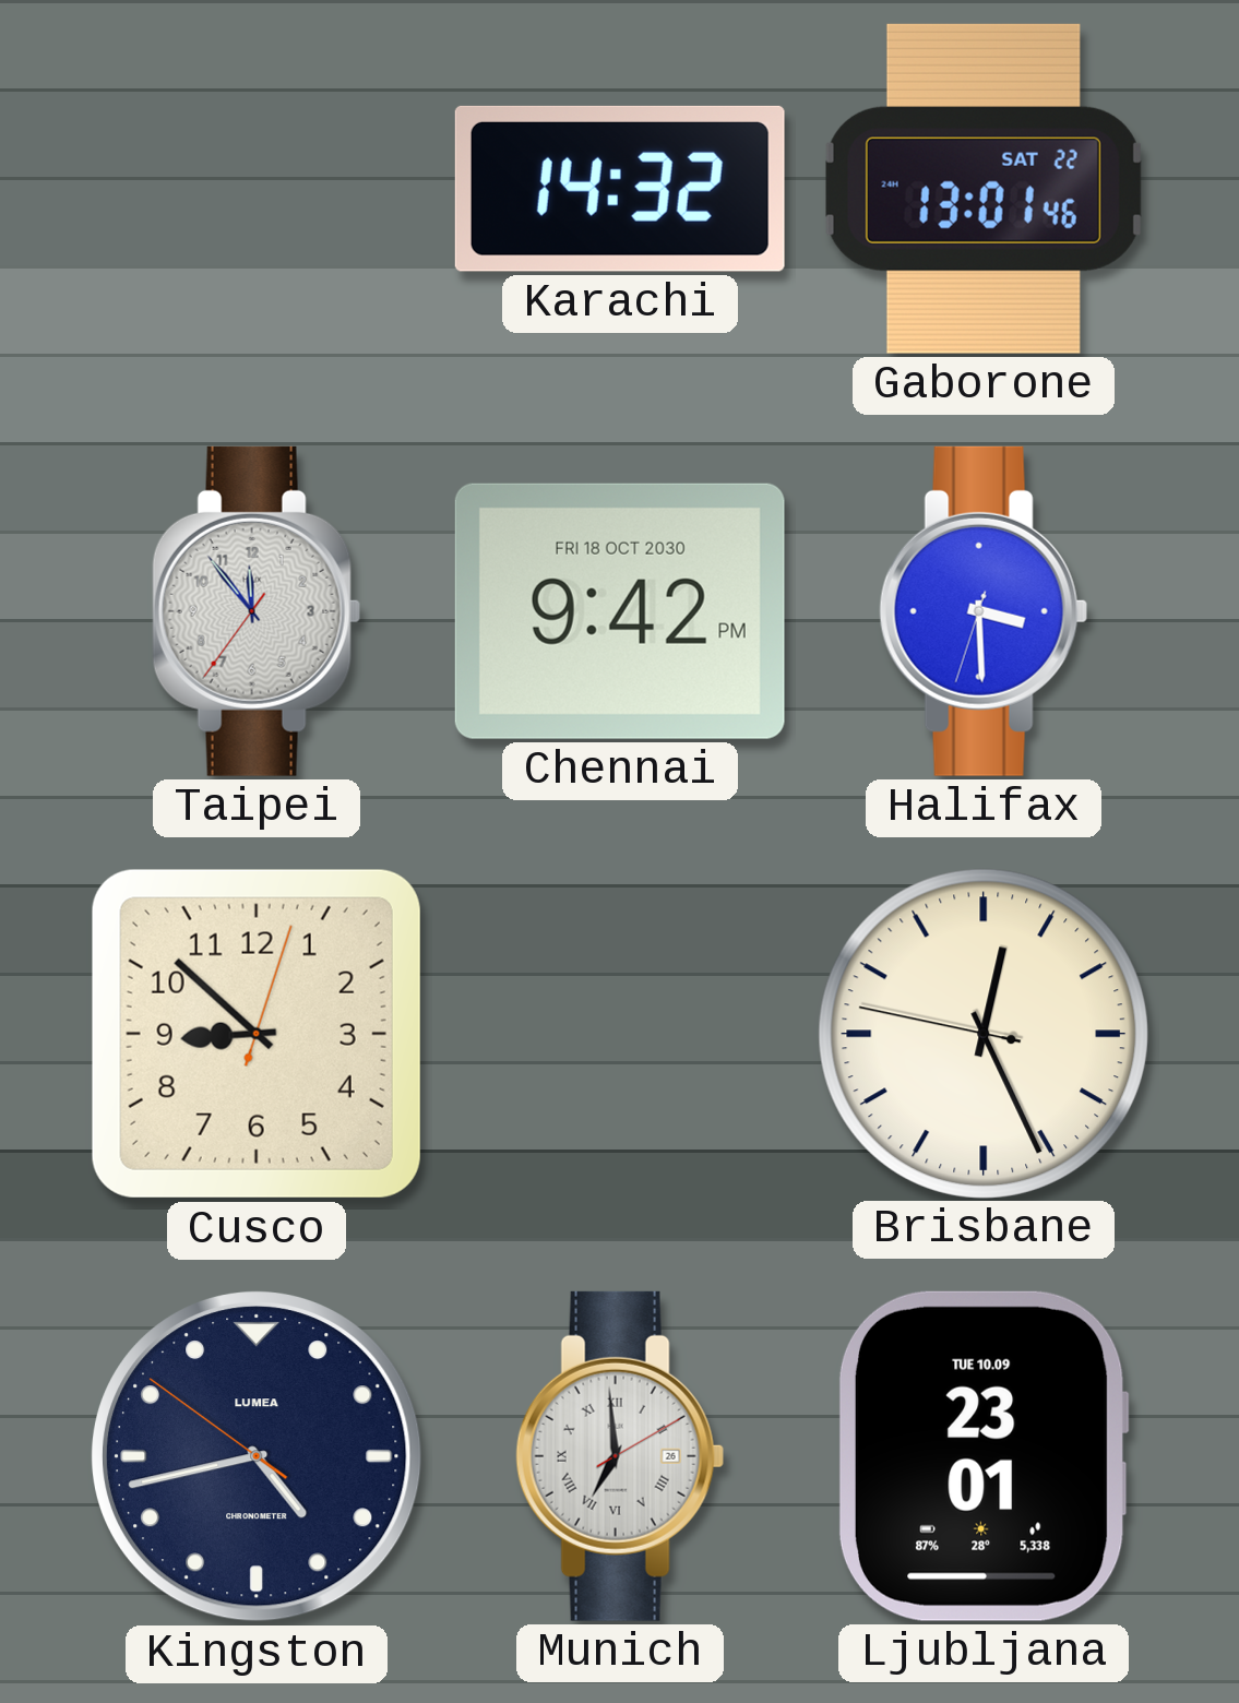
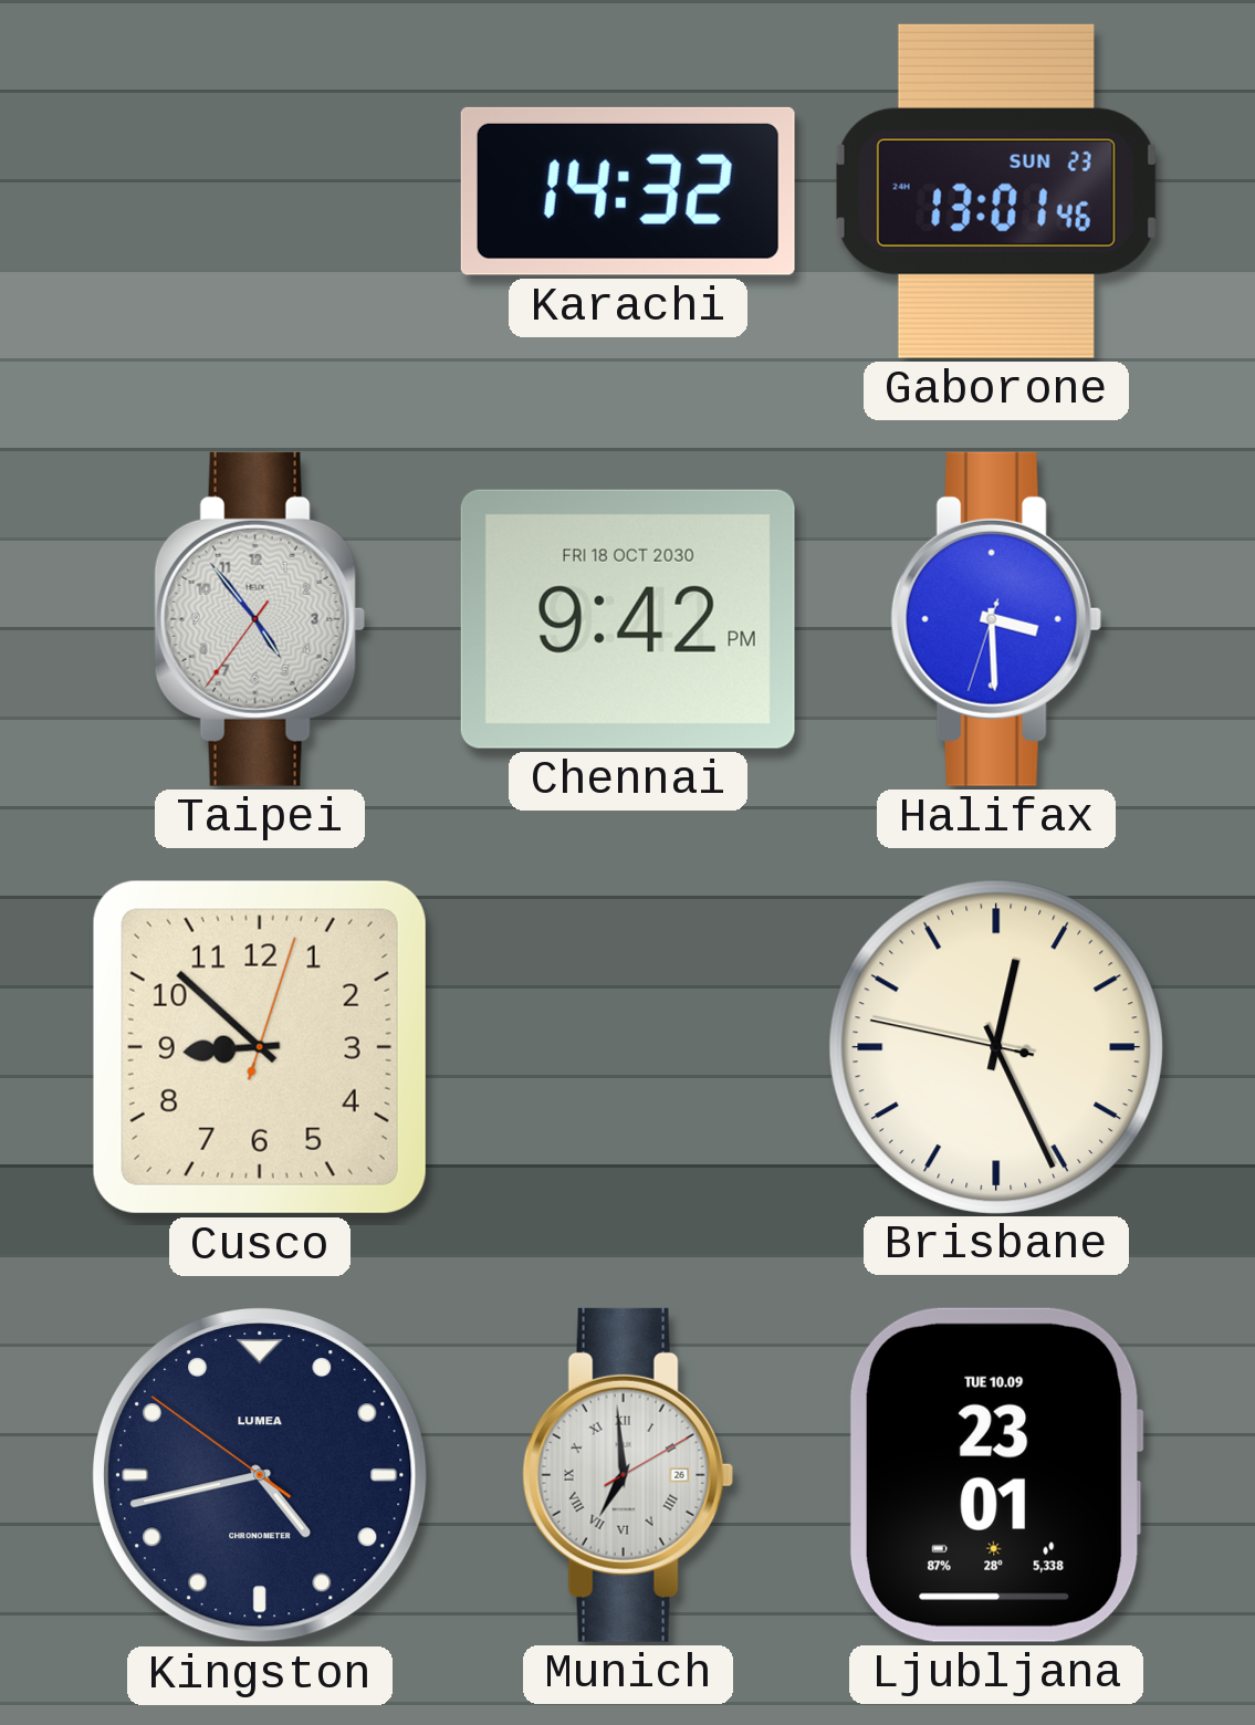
Gaborone date: SAT 22 -> SUN 23 (996, 191)
Taipei: 11:53 -> 4:53 (260, 619)
